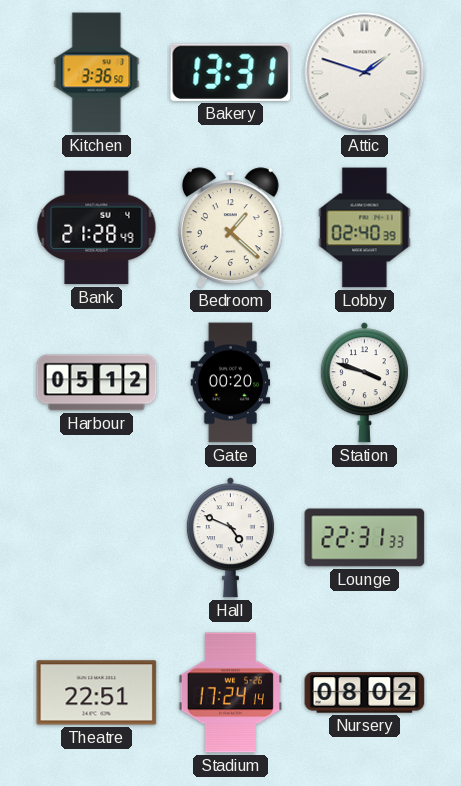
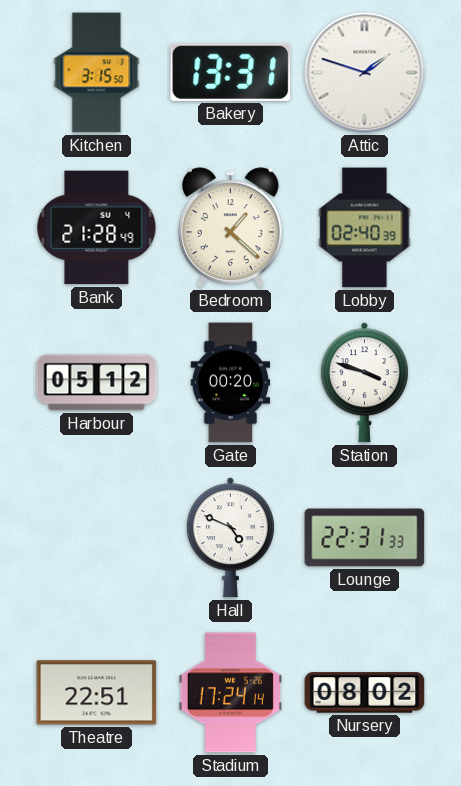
Kitchen: 3:36 -> 3:15 (97, 73)
